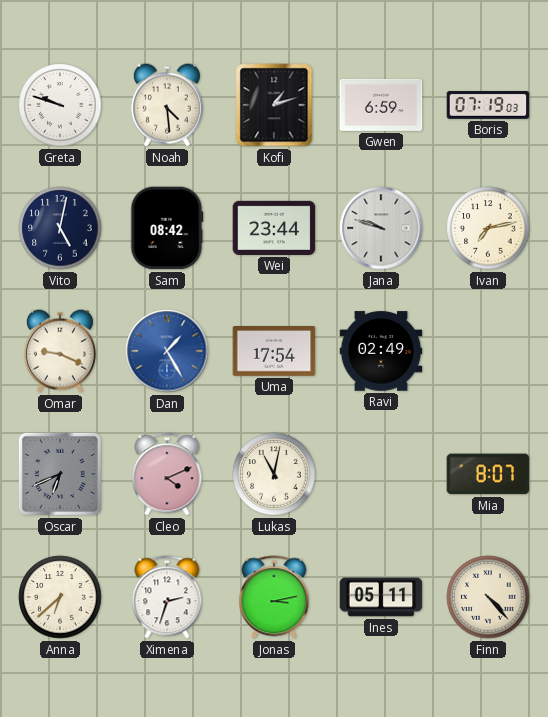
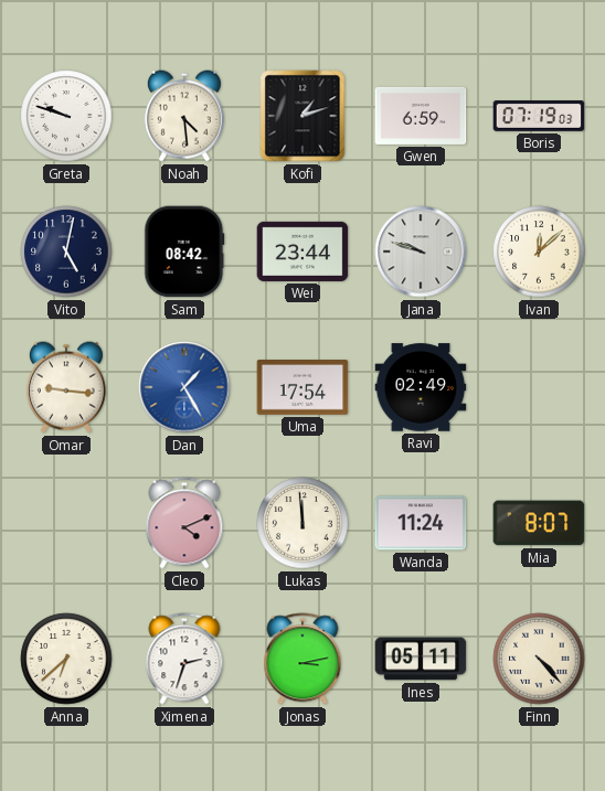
Ivan: 7:13 -> 12:08 (539, 252)
Omar: 9:19 -> 9:16 (66, 387)
Oscar: 6:41 -> none (60, 474)
Lukas: 11:02 -> 11:59 (302, 523)
Wanda: none -> 11:24 (421, 523)
